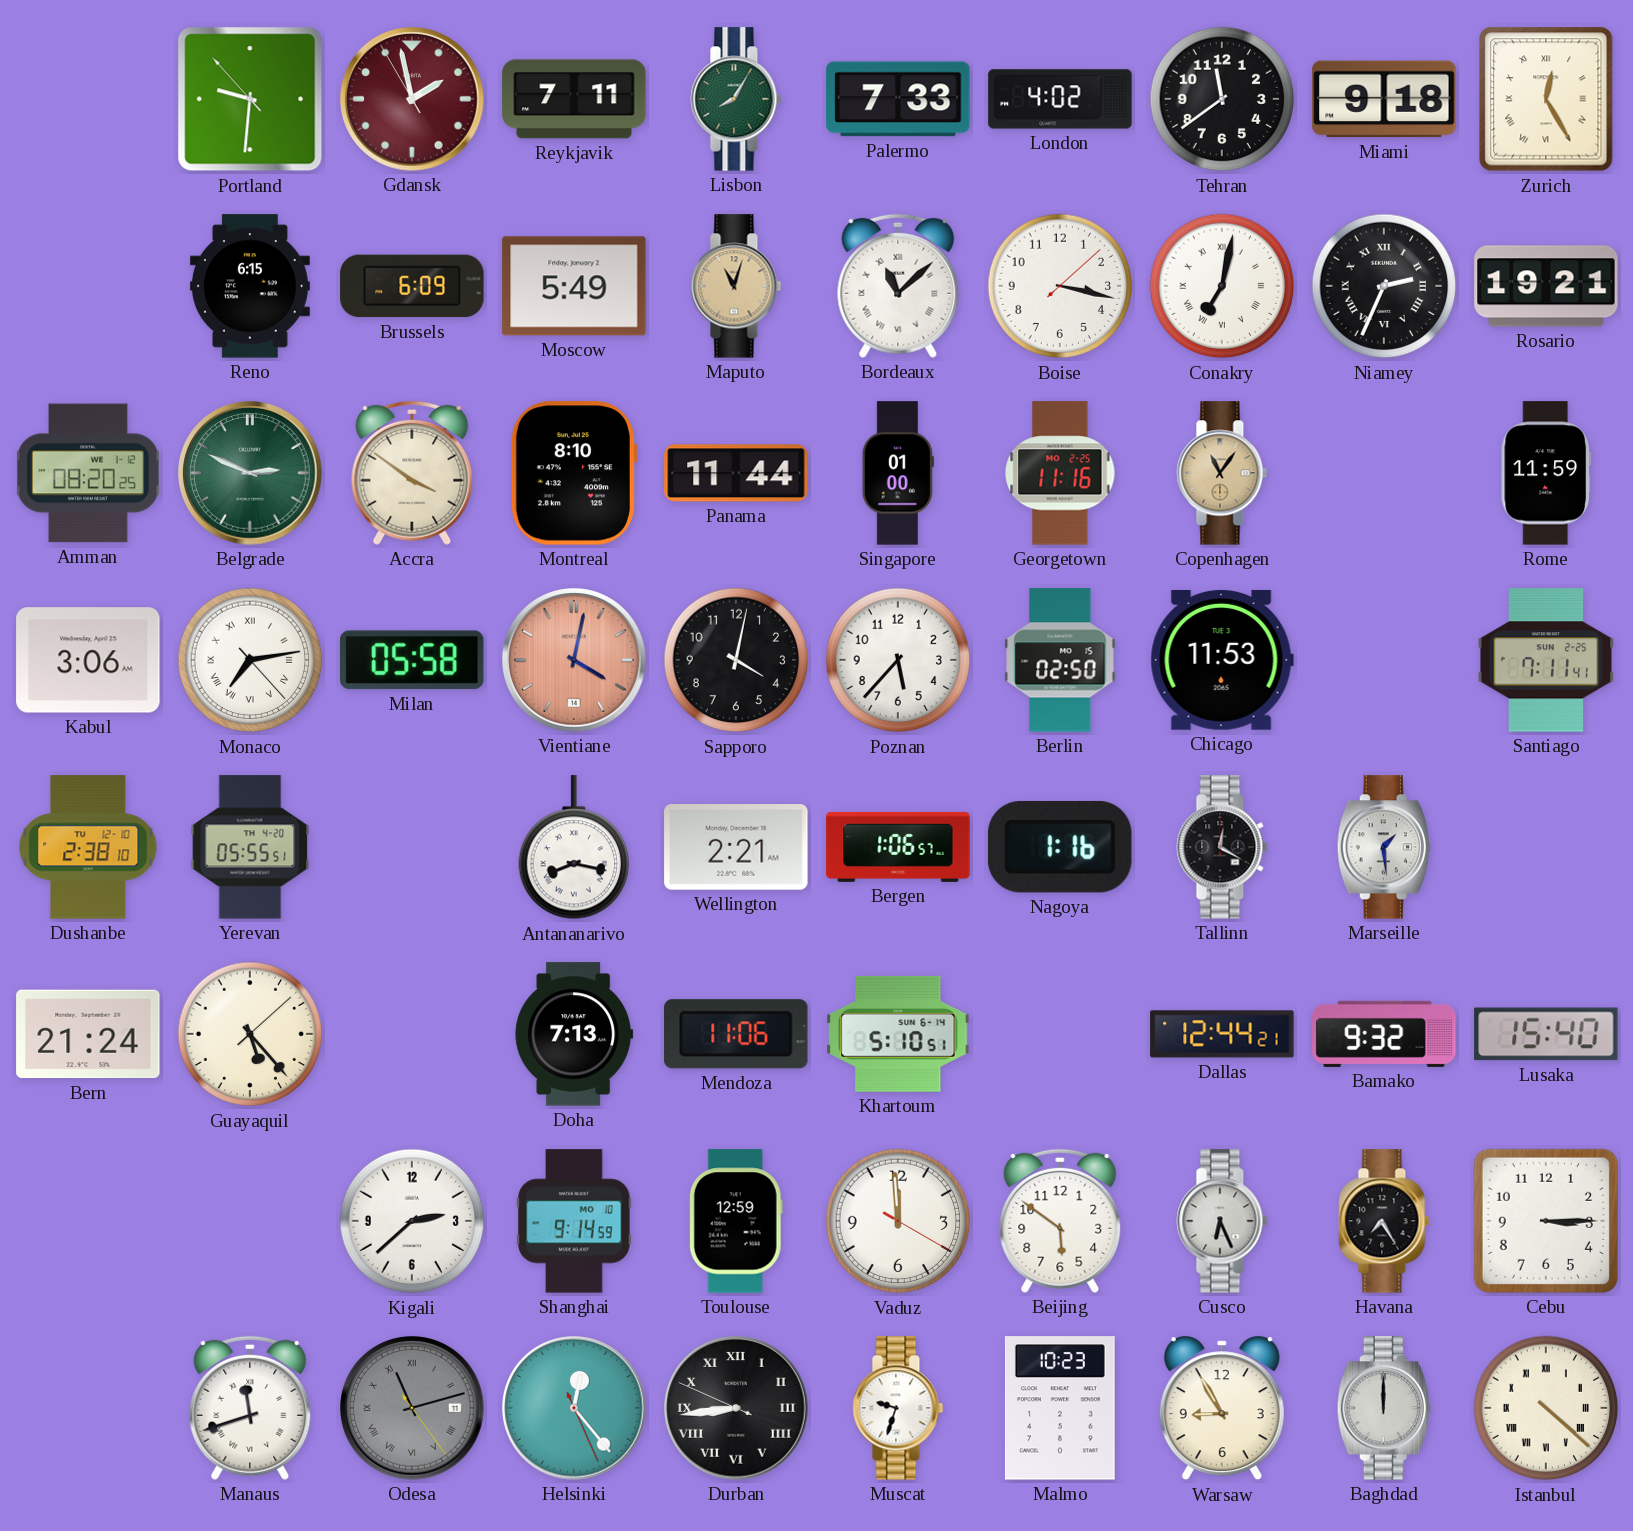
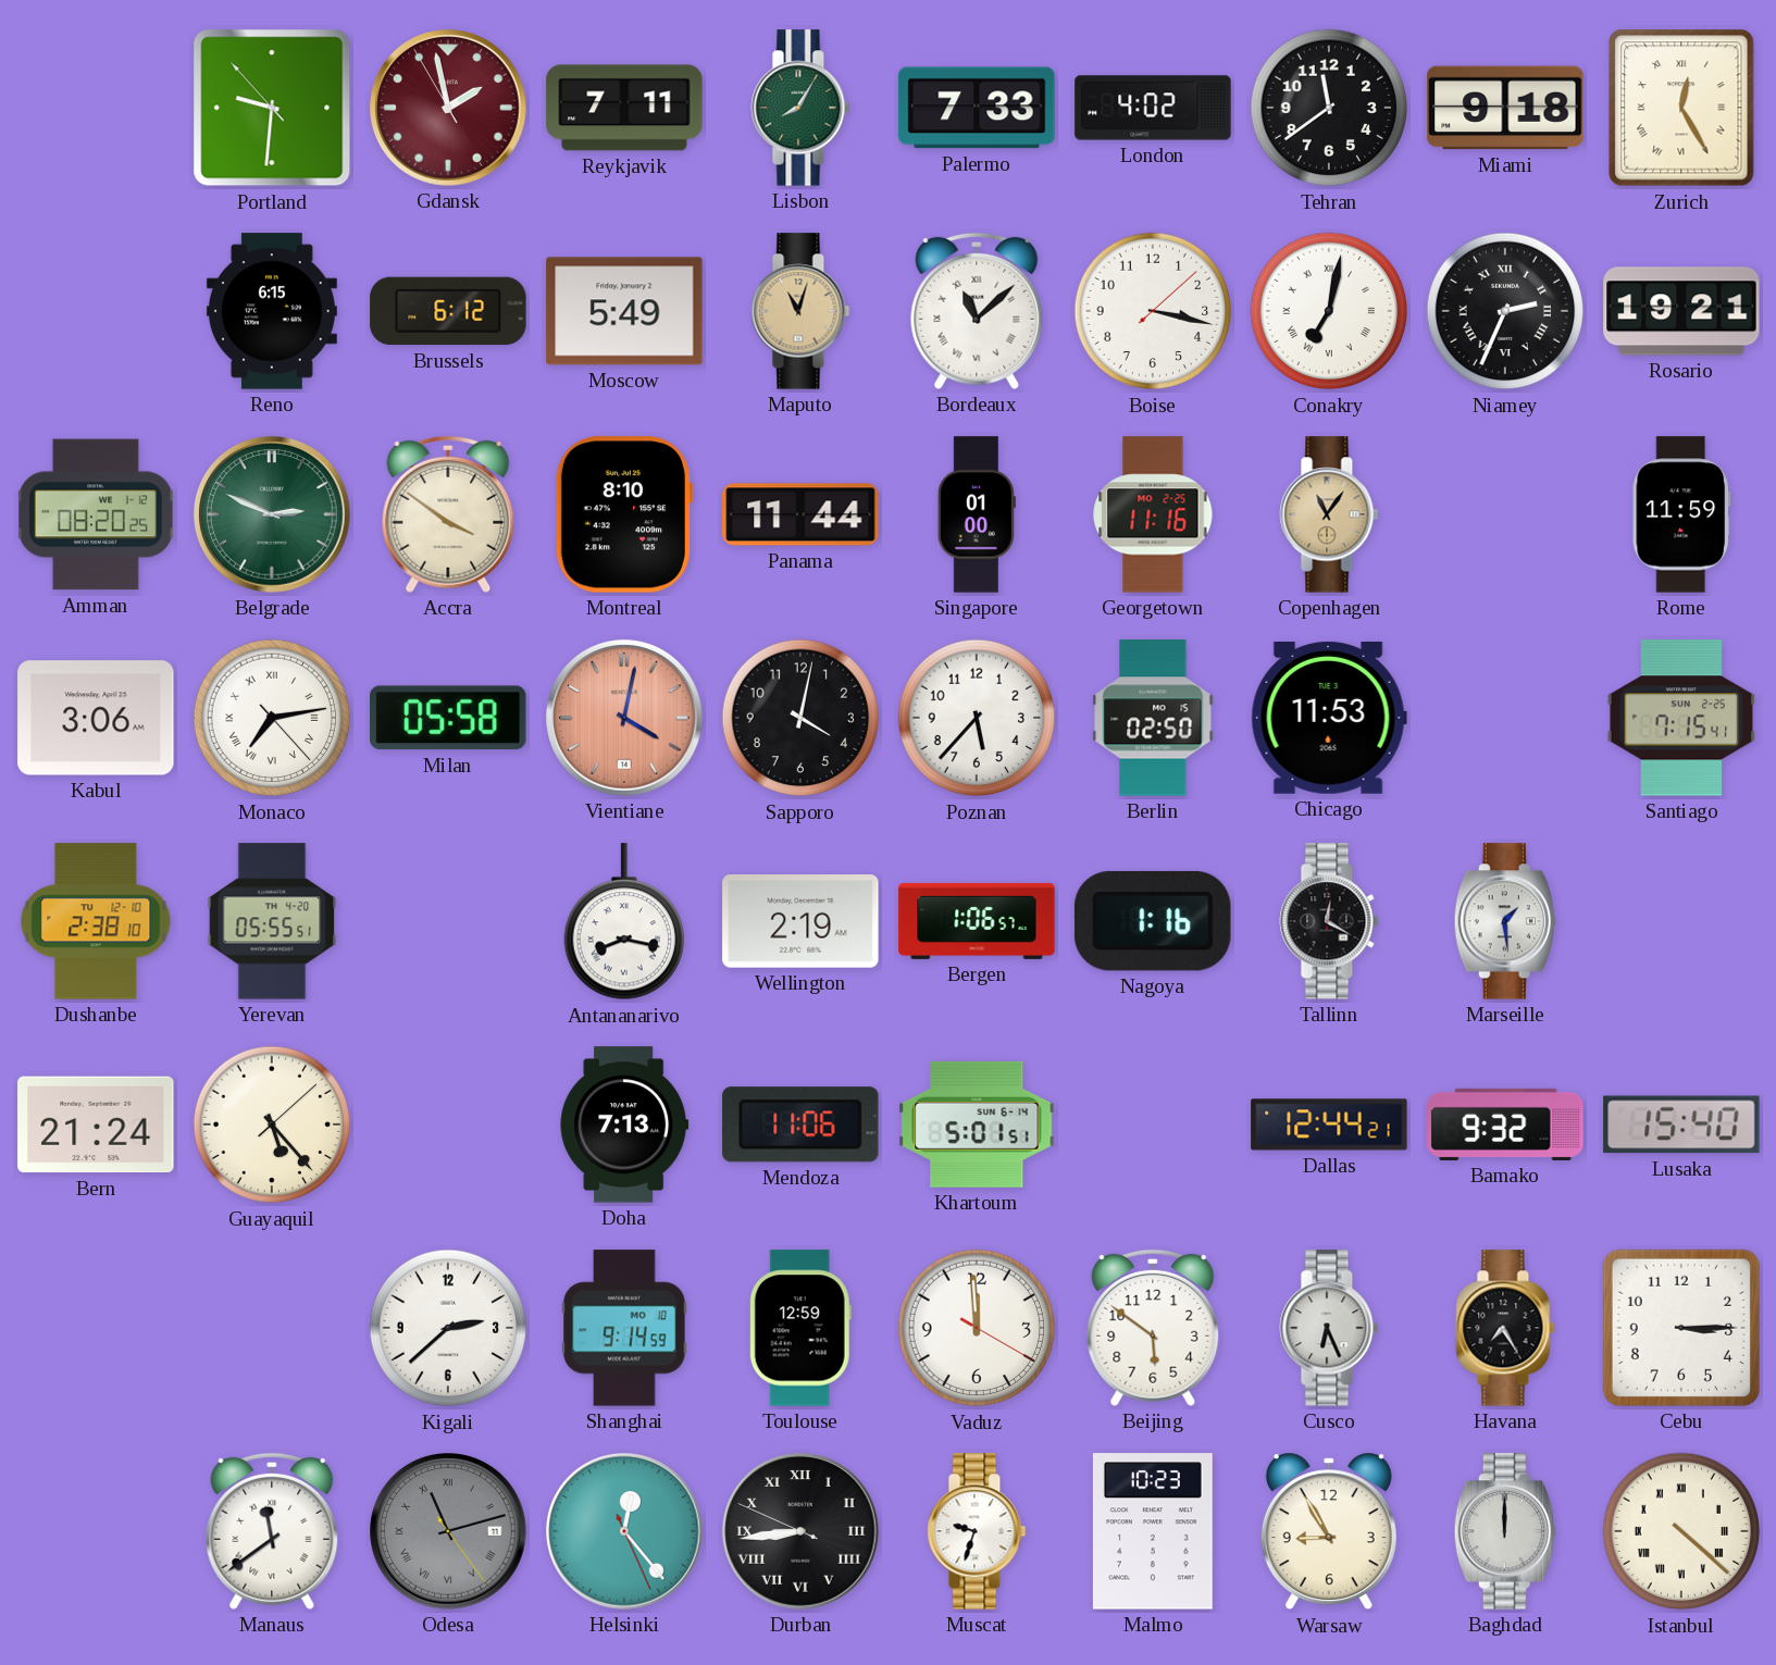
Brussels: 6:09 -> 6:12 (448, 311)
Santiago: 7:11 -> 7:15 (1681, 718)
Wellington: 2:21 -> 2:19 (800, 922)
Khartoum: 5:10 -> 5:01 (977, 1125)
Manaus: 11:42 -> 11:39 (272, 1531)
